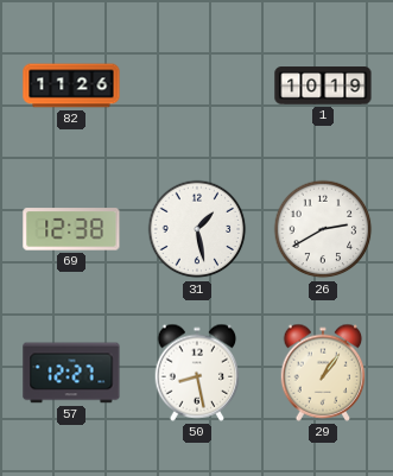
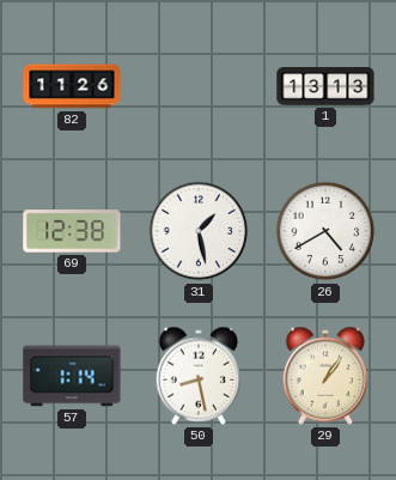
1: 10:19 -> 13:13 (325, 86)
26: 2:40 -> 4:40 (325, 231)
57: 12:27 -> 1:14 (72, 376)
